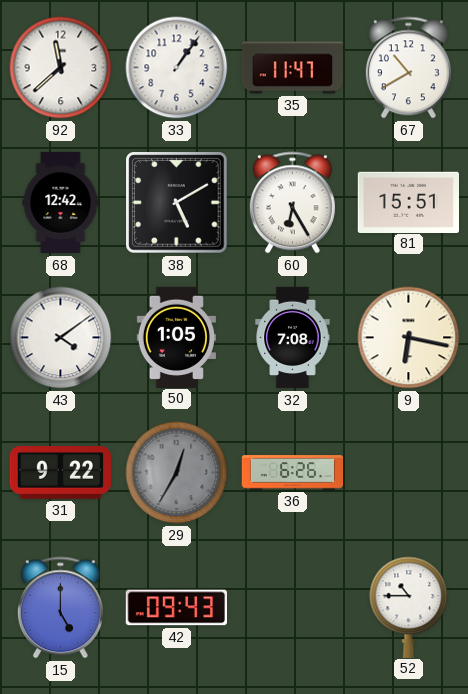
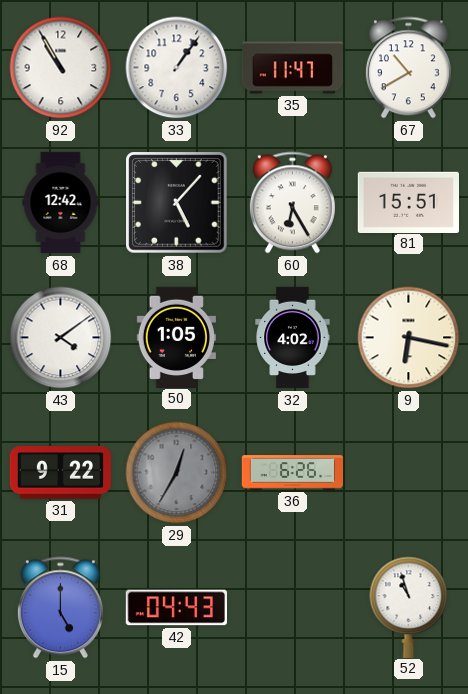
92: 11:38 -> 10:55 (61, 68)
38: 5:10 -> 5:07 (177, 203)
32: 7:08 -> 4:02 (293, 338)
42: 09:43 -> 04:43 (176, 608)
52: 10:45 -> 10:57 (409, 607)
